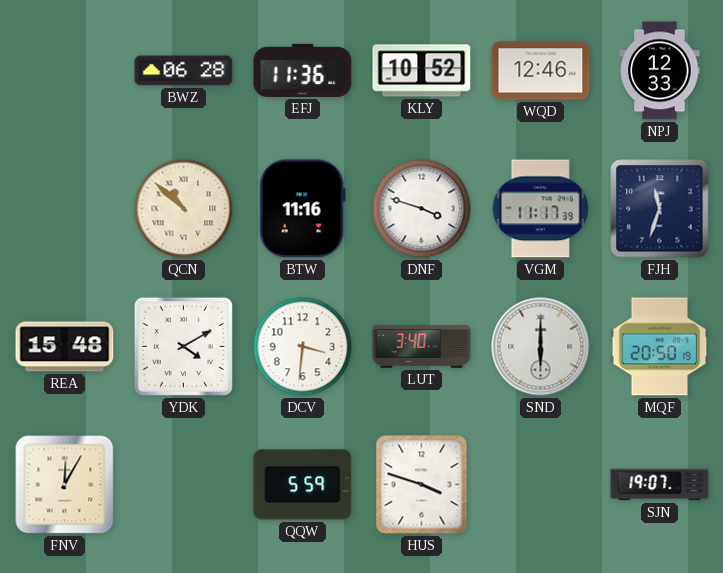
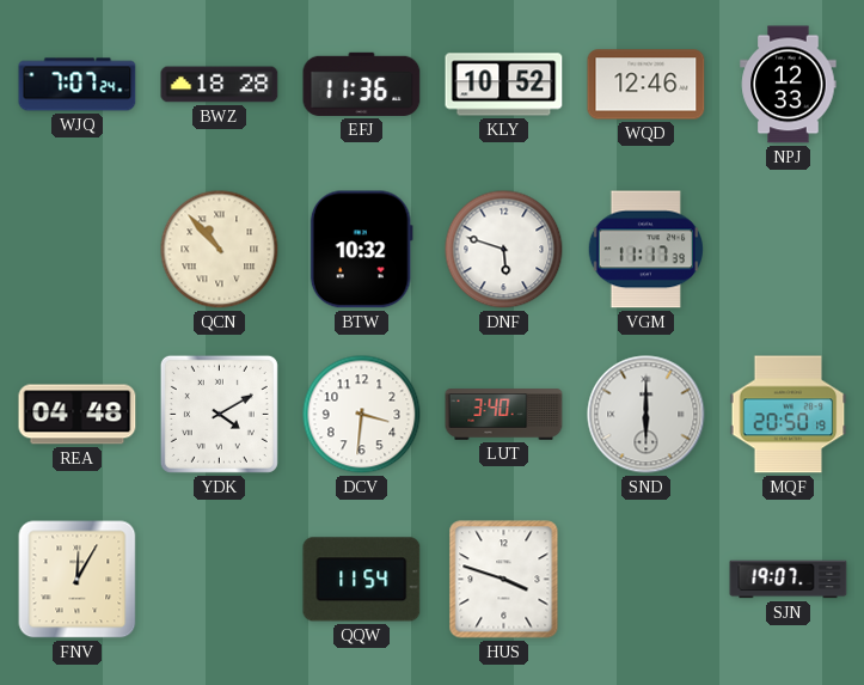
WJQ: none -> 7:07 (78, 85)
BWZ: 06:28 -> 18:28 (220, 85)
QCN: 10:52 -> 10:53 (220, 250)
BTW: 11:16 -> 10:32 (361, 250)
DNF: 3:48 -> 5:48 (504, 250)
FJH: 11:33 -> none (660, 209)
REA: 15:48 -> 04:48 (78, 415)
QQW: 5:59 -> 11:54 (362, 580)
